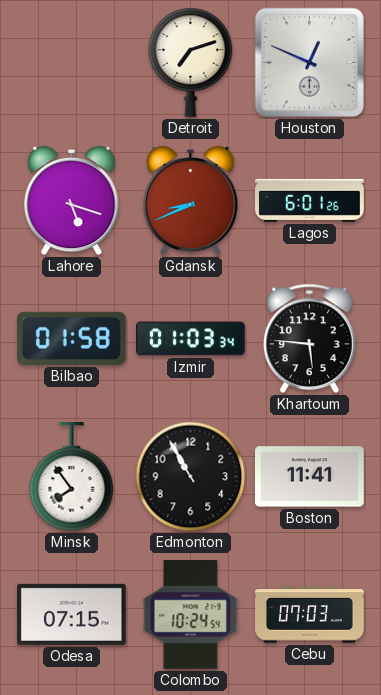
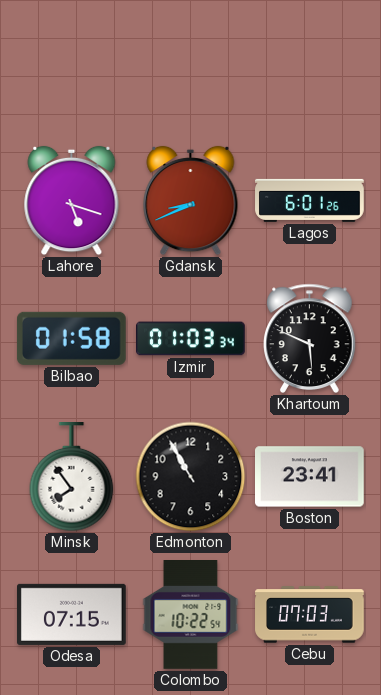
Detroit: 7:12 -> none (191, 62)
Houston: 12:49 -> none (309, 62)
Khartoum: 5:46 -> 5:49 (310, 338)
Boston: 11:41 -> 23:41 (310, 477)
Colombo: 10:24 -> 10:22 (191, 615)
